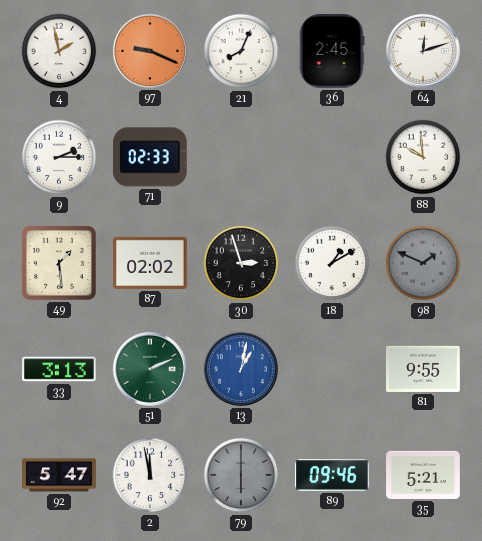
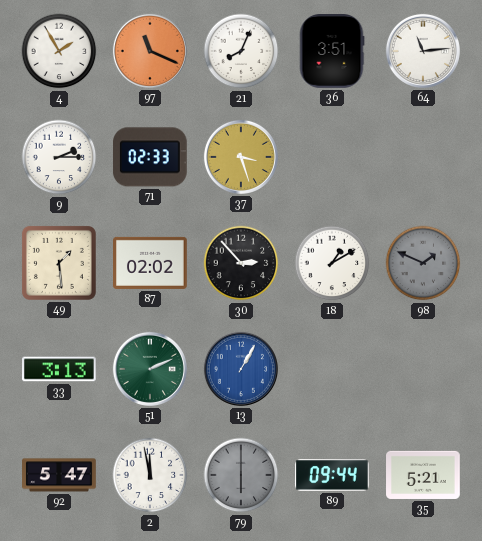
4: 1:58 -> 1:55 (59, 51)
97: 9:19 -> 11:19 (150, 51)
36: 2:45 -> 3:51 (332, 52)
64: 12:12 -> 11:14 (423, 51)
37: none -> 3:27 (241, 157)
88: 9:59 -> none (423, 157)
30: 2:57 -> 2:53 (241, 263)
13: 1:02 -> 1:05 (241, 369)
81: 9:55 -> none (424, 369)
89: 09:46 -> 09:44 (333, 475)
